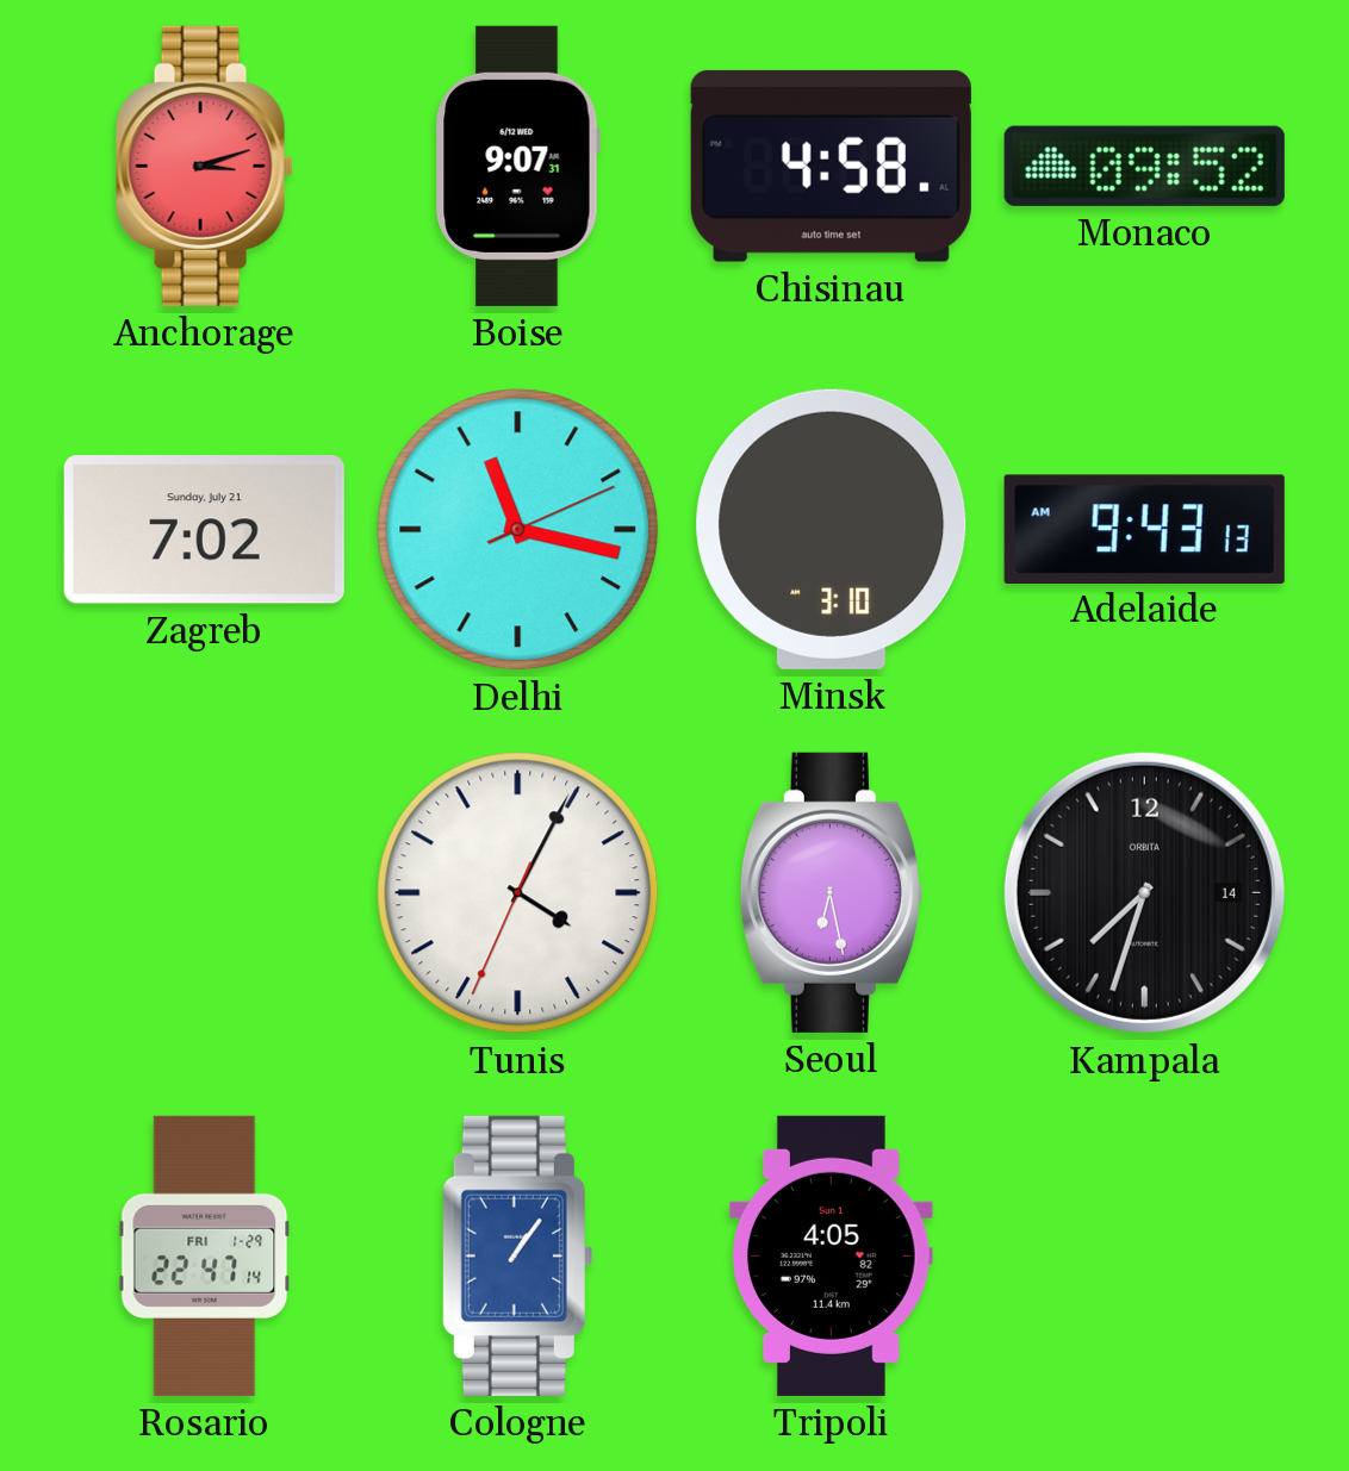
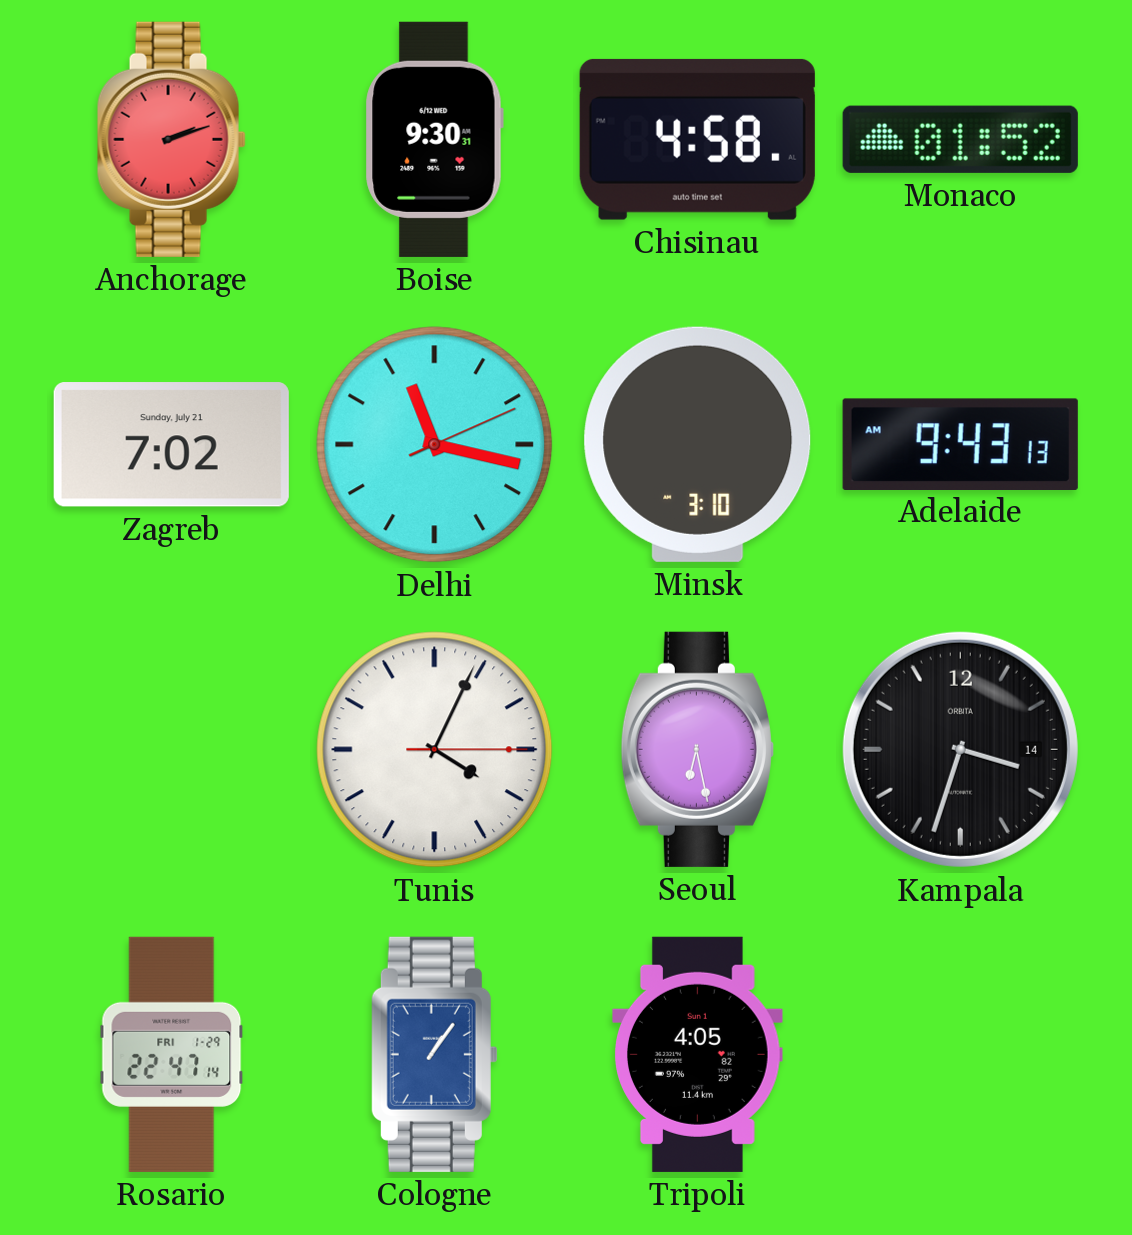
Anchorage: 3:12 -> 2:12 (171, 139)
Boise: 9:07 -> 9:30 (434, 139)
Monaco: 09:52 -> 01:52 (960, 139)
Tunis: 4:04:34 -> 4:04:15 (435, 750)
Kampala: 7:33 -> 3:33 (960, 749)
